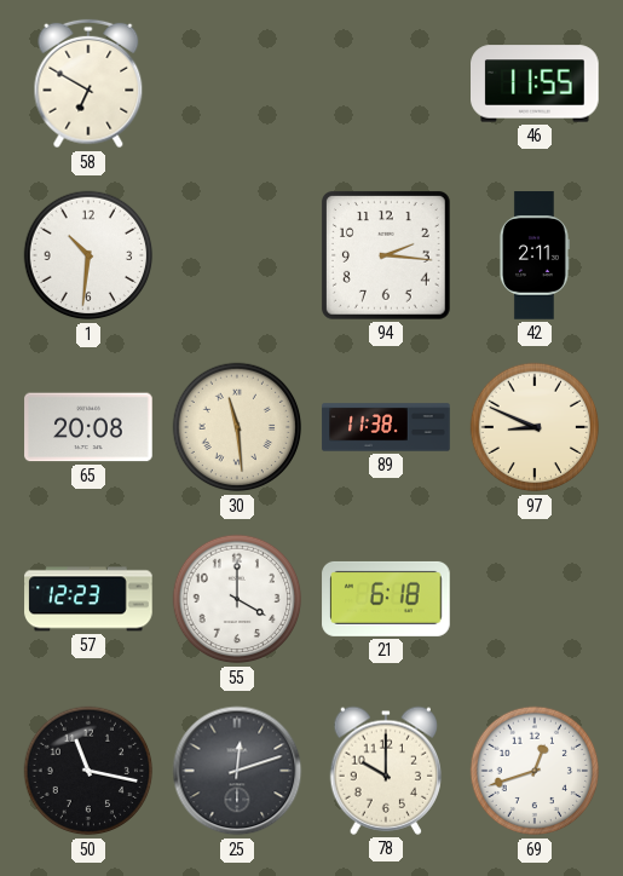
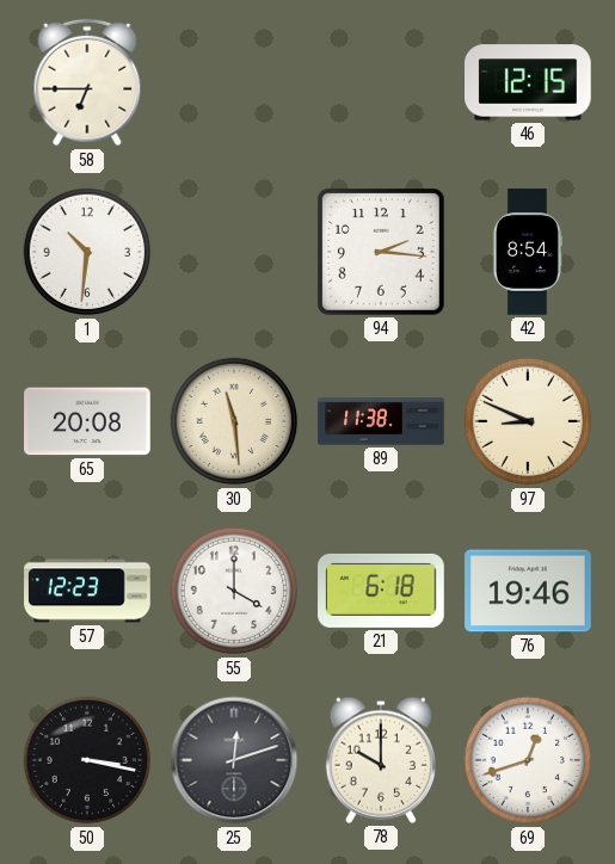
58: 6:50 -> 6:45 (87, 82)
46: 11:55 -> 12:15 (529, 82)
42: 2:11 -> 8:54 (527, 252)
76: none -> 19:46 (528, 591)
50: 11:17 -> 3:17 (87, 760)
